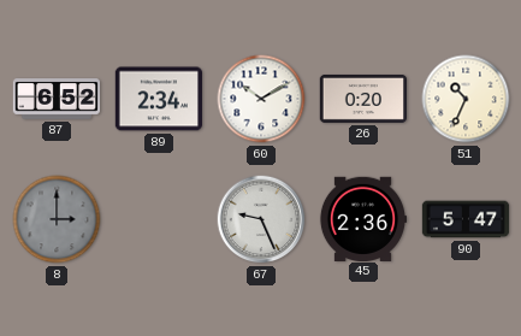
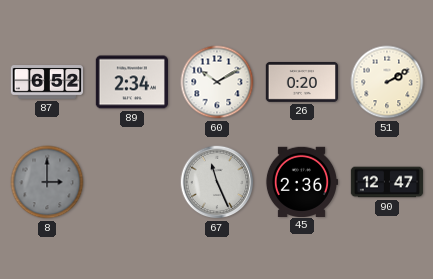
51: 10:34 -> 2:10 (387, 82)
67: 9:26 -> 11:26 (217, 182)
90: 5:47 -> 12:47 (387, 182)
